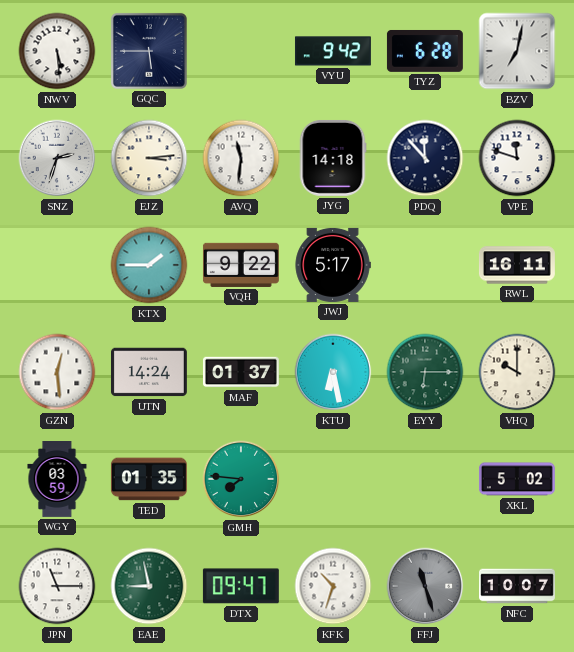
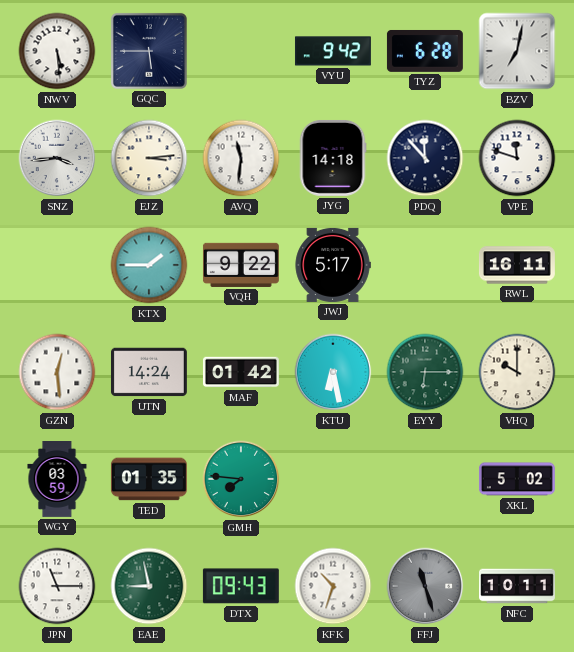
SNZ: 2:33 -> 3:44 (57, 158)
MAF: 01:37 -> 01:42 (241, 372)
DTX: 09:47 -> 09:43 (241, 586)
NFC: 10:07 -> 10:11 (518, 586)
